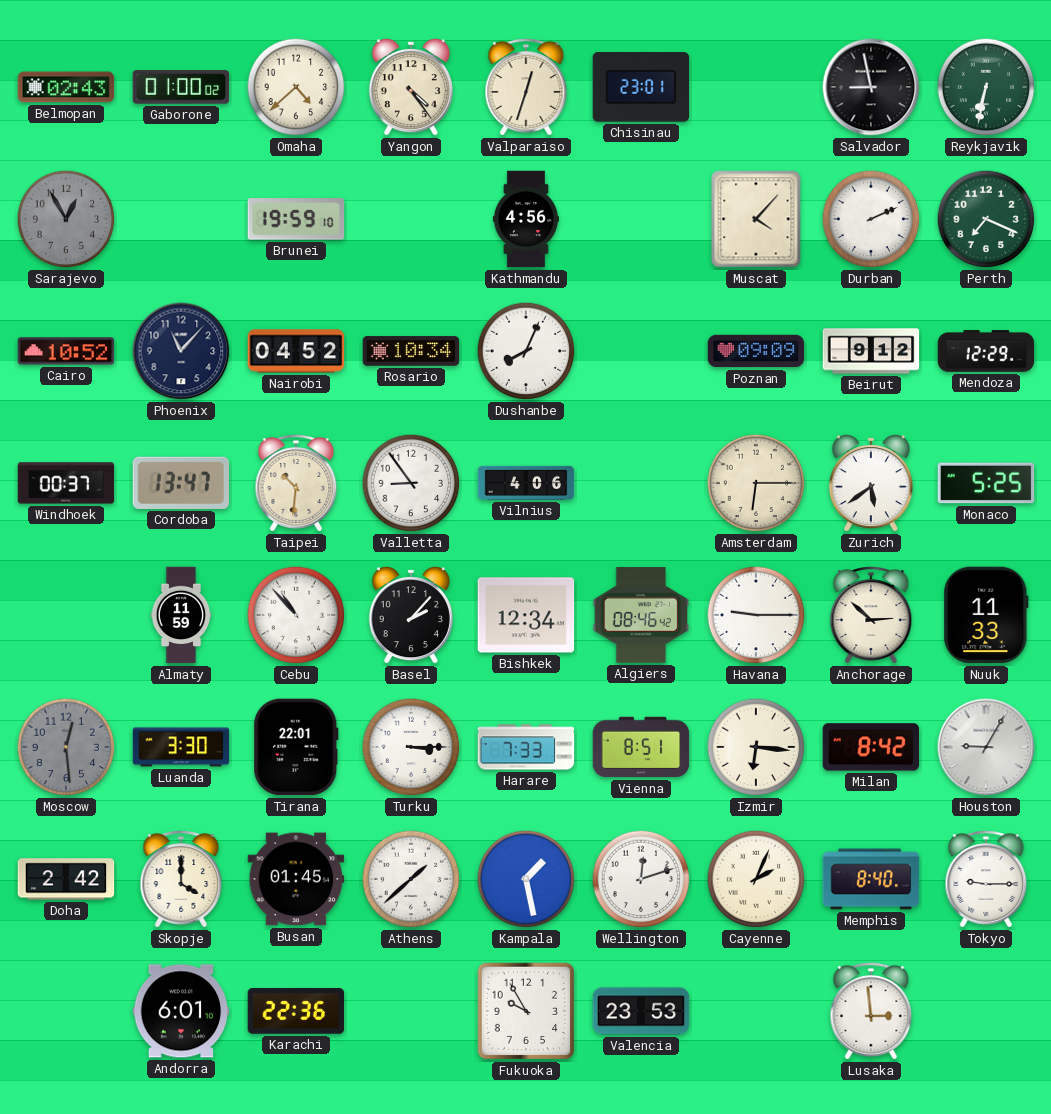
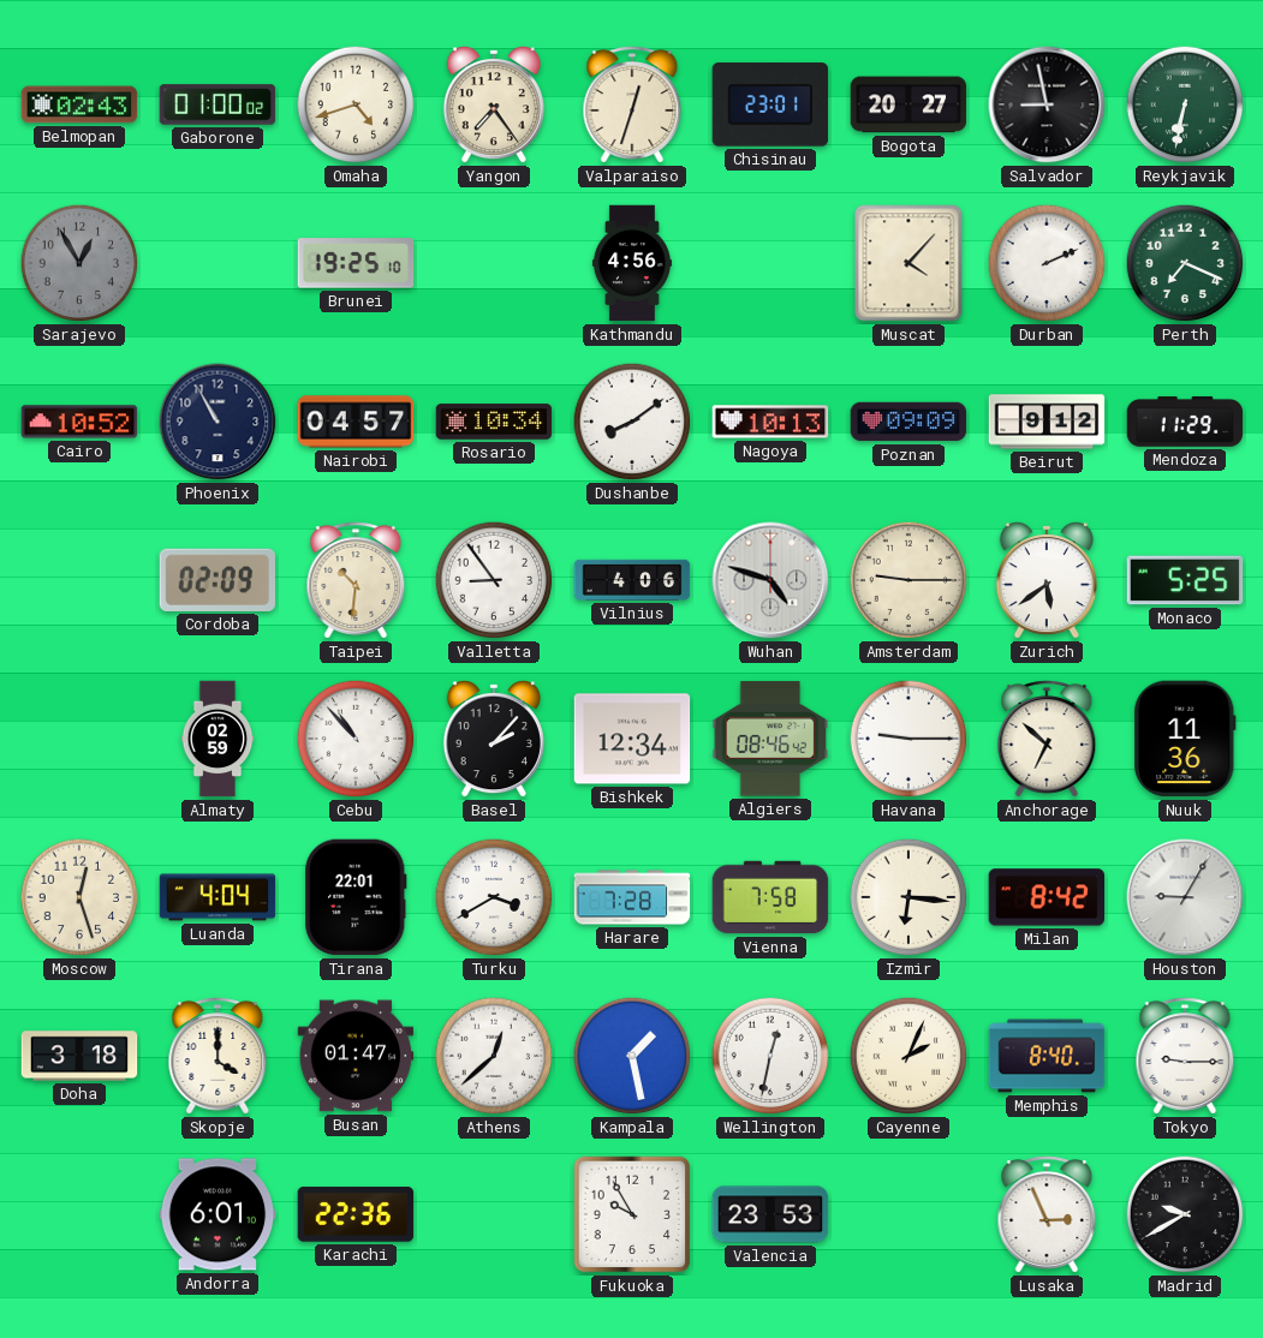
Omaha: 4:38 -> 4:42 (356, 104)
Yangon: 4:24 -> 7:24 (494, 106)
Bogota: none -> 20:27 (908, 104)
Brunei: 19:59 -> 19:25 (356, 263)
Phoenix: 11:07 -> 10:55 (218, 422)
Nairobi: 04:52 -> 04:57 (356, 422)
Dushanbe: 8:04 -> 8:09 (632, 422)
Nagoya: none -> 10:13 (770, 422)
Mendoza: 12:29 -> 11:29 (1185, 422)
Windhoek: 00:37 -> none (66, 483)
Cordoba: 13:47 -> 02:09 (216, 580)
Wuhan: none -> 4:48 (770, 580)
Amsterdam: 6:15 -> 9:15 (908, 580)
Almaty: 11:59 -> 02:59 (218, 739)
Anchorage: 2:52 -> 6:52 (1047, 739)
Nuuk: 11:33 -> 11:36 (1185, 739)
Moscow: 12:29 -> 12:27 (79, 897)
Moscow dial: grey -> cream (79, 897)
Luanda: 3:30 -> 4:04 (218, 897)
Turku: 3:15 -> 3:40 (494, 897)
Harare: 7:33 -> 7:28 (632, 897)
Vienna: 8:51 -> 7:58 (770, 897)
Doha: 2:42 -> 3:18 (79, 1056)
Busan: 01:45 -> 01:47 (356, 1056)
Athens: 1:38 -> 12:38 (494, 1056)
Wellington: 12:12 -> 12:32 (770, 1056)
Lusaka: 2:59 -> 2:56 (1047, 1214)
Madrid: none -> 9:40 (1185, 1214)
